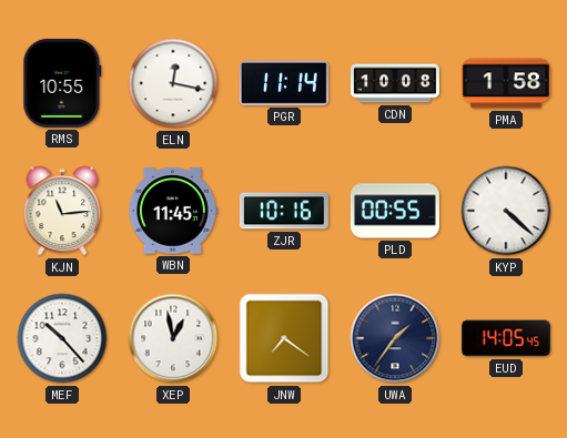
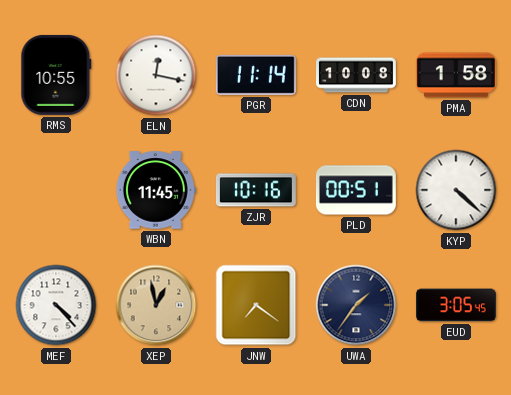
KJN: 11:14 -> none (62, 211)
PLD: 00:55 -> 00:51 (356, 190)
MEF: 10:23 -> 4:23 (56, 305)
XEP dial: white -> champagne (156, 305)
EUD: 14:05 -> 3:05 (456, 305)
